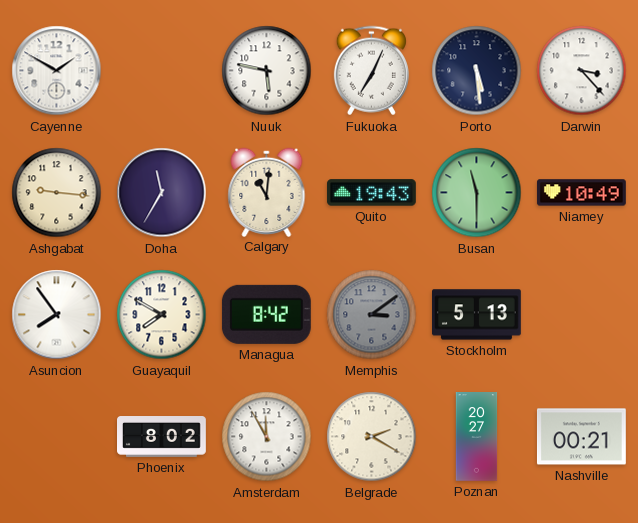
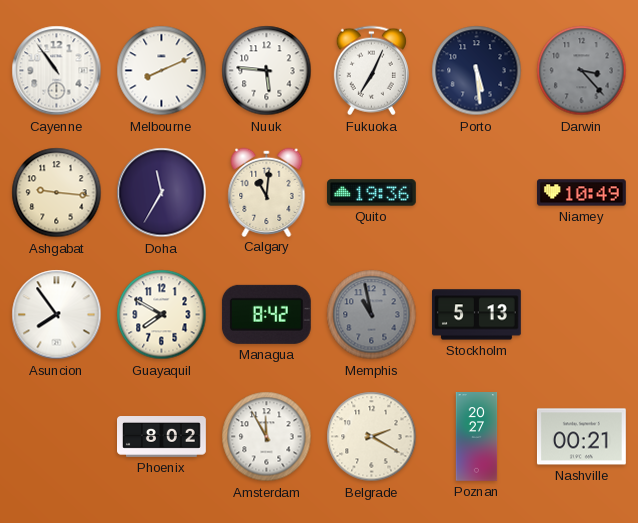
Cayenne: 1:50 -> 10:54 (57, 71)
Melbourne: none -> 8:11 (162, 71)
Nuuk: 5:47 -> 5:46 (267, 71)
Darwin dial: white -> grey (582, 71)
Quito: 19:43 -> 19:36 (371, 193)
Busan: 11:30 -> none (477, 193)
Memphis: 3:09 -> 10:58 (372, 315)
